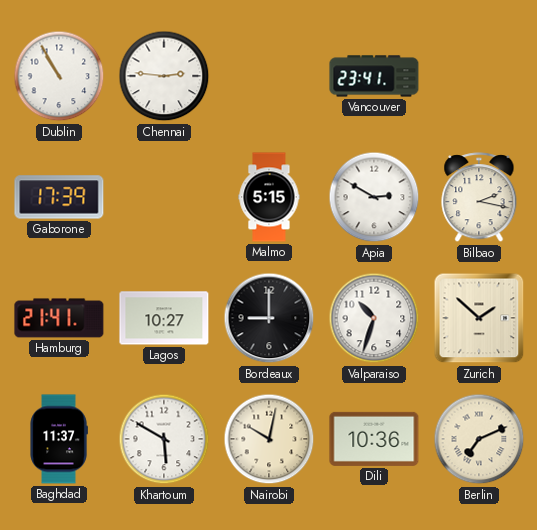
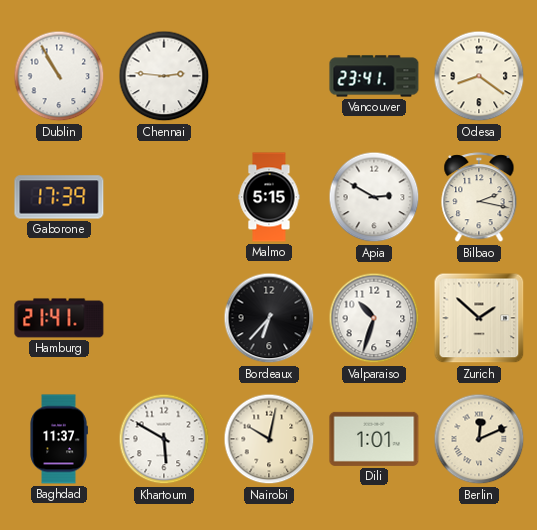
Odesa: none -> 8:21 (479, 76)
Lagos: 10:27 -> none (164, 318)
Bordeaux: 9:00 -> 6:37 (269, 318)
Dili: 10:36 -> 1:01 (374, 439)
Berlin: 7:11 -> 12:11 (479, 439)
